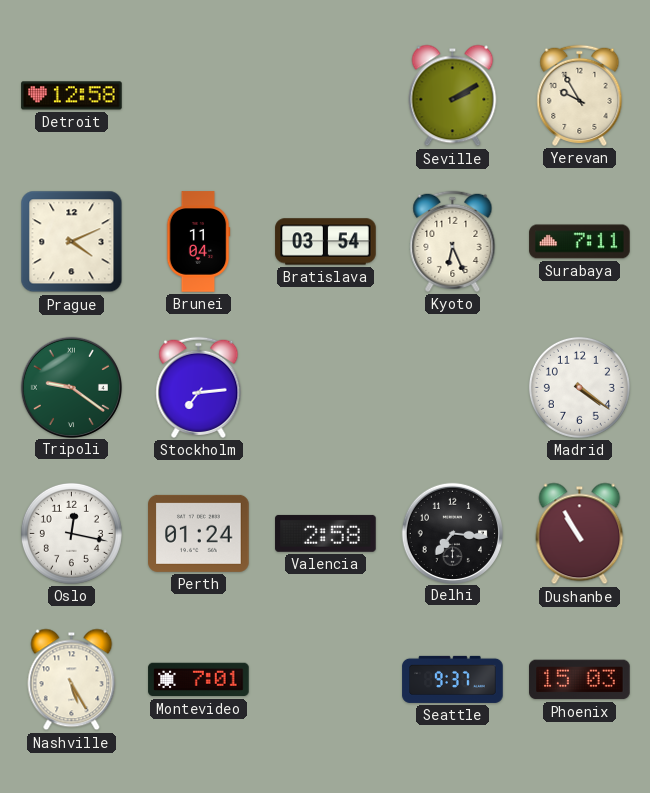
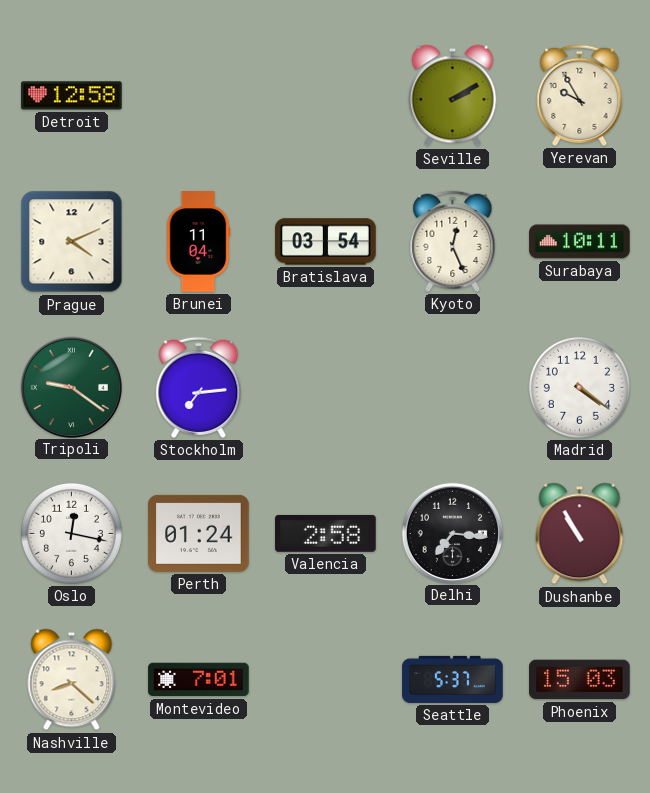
Kyoto: 6:26 -> 12:26 (453, 241)
Surabaya: 7:11 -> 10:11 (580, 242)
Nashville: 5:25 -> 8:22 (72, 680)
Seattle: 9:37 -> 5:37 (453, 679)
